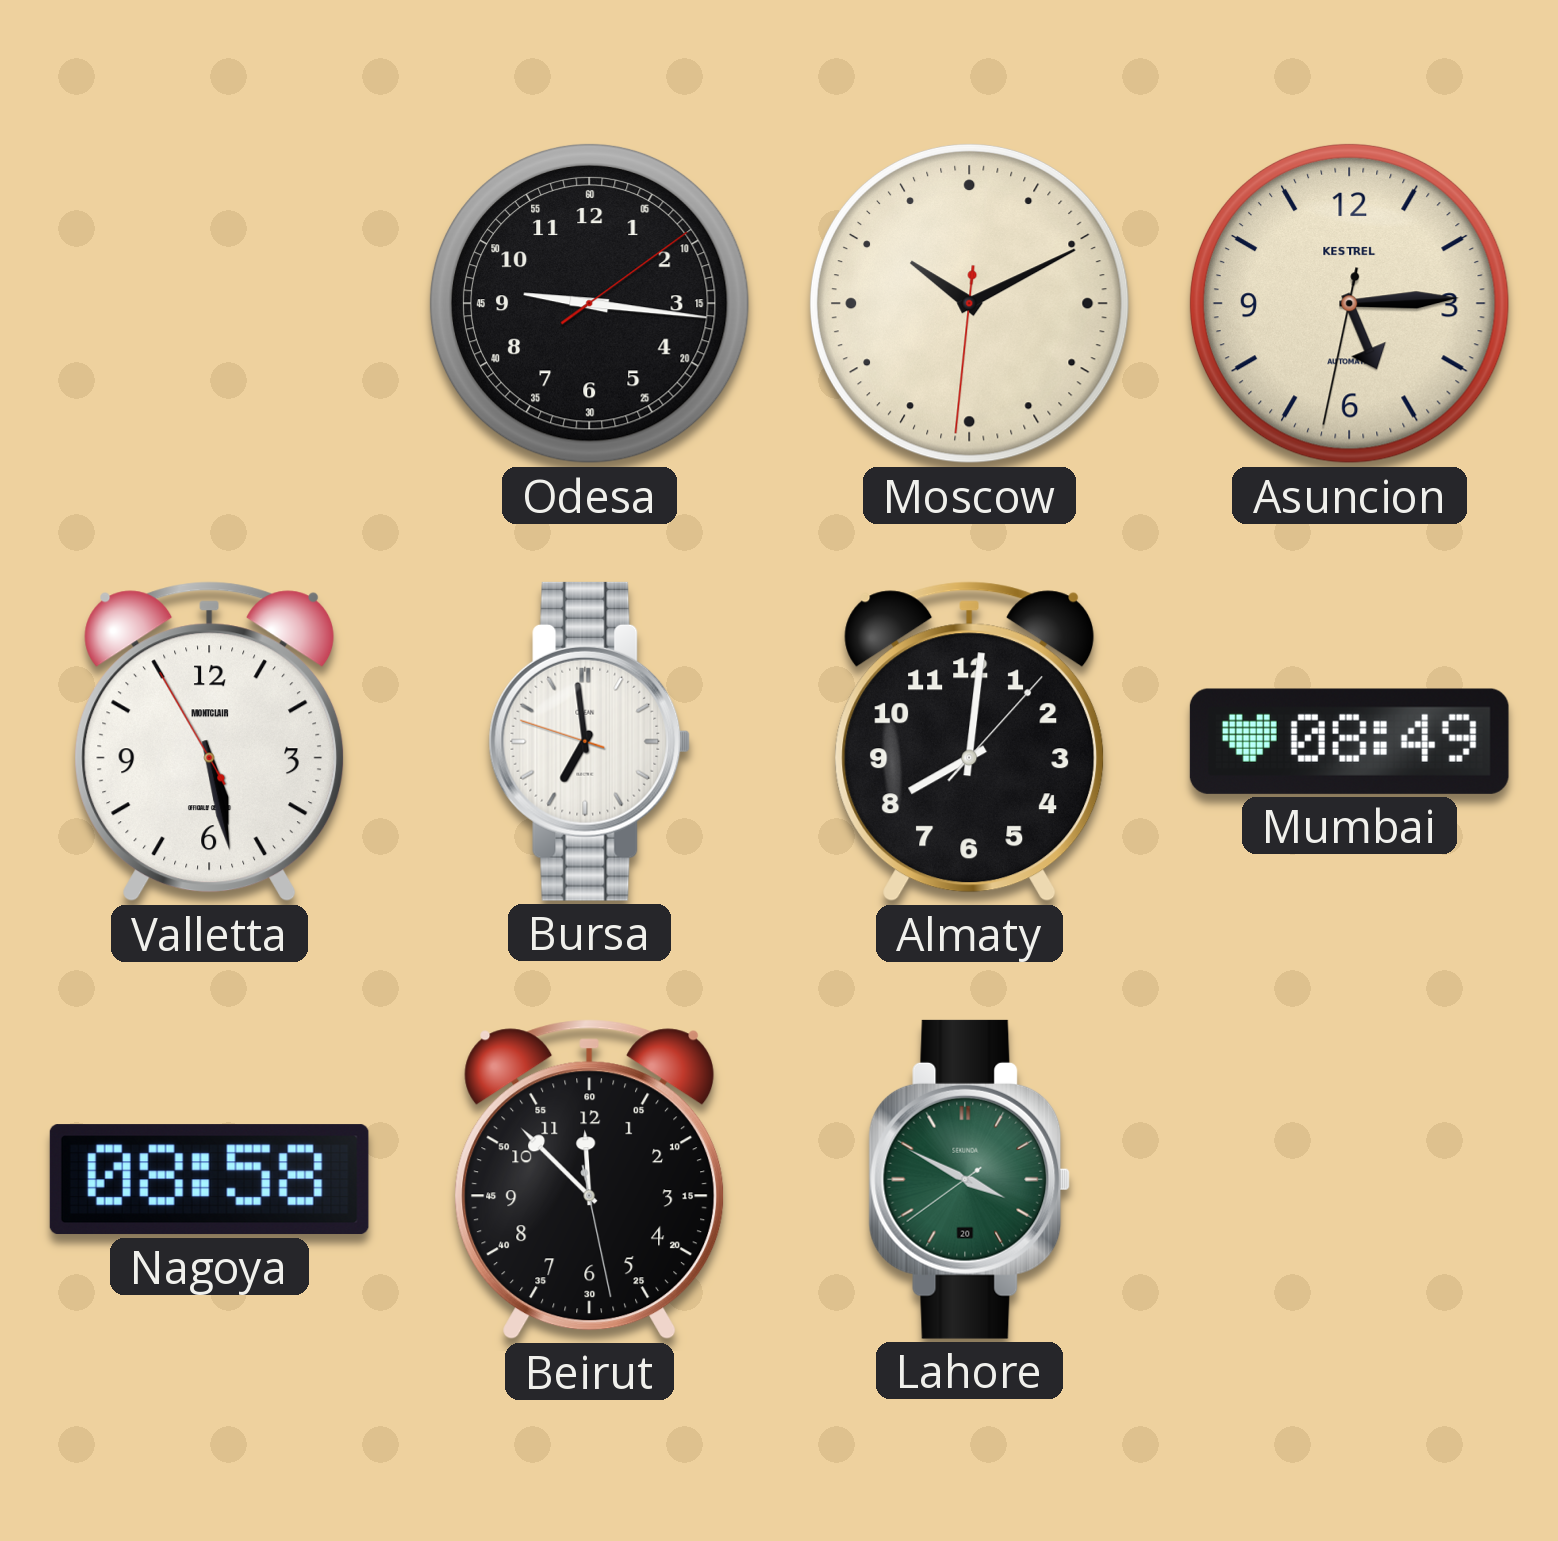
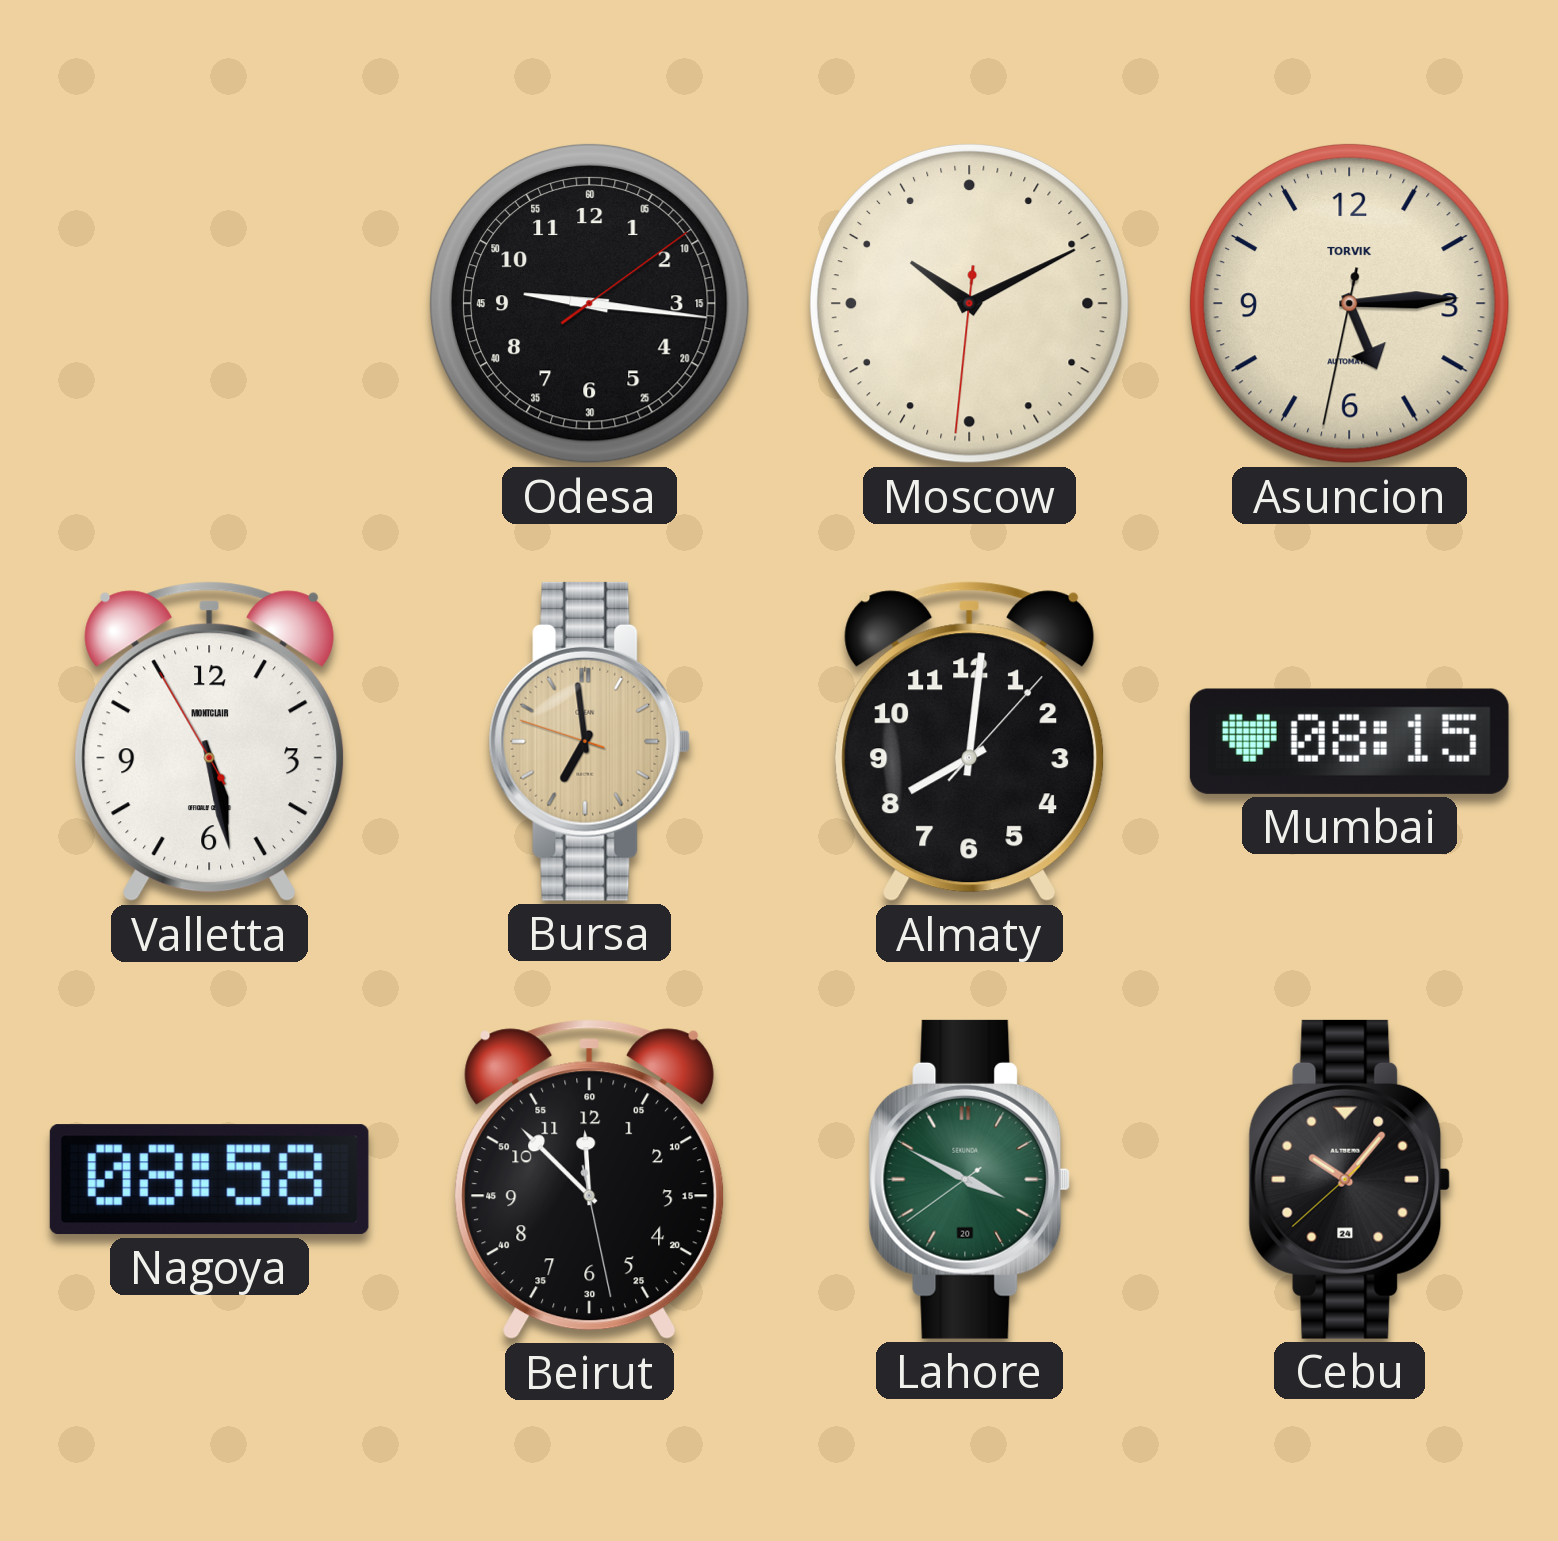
Asuncion brand: KESTREL -> TORVIK (1349, 303)
Bursa dial: white -> champagne (590, 741)
Mumbai: 08:49 -> 08:15 (1349, 741)
Cebu: none -> 10:06 (1350, 1179)
